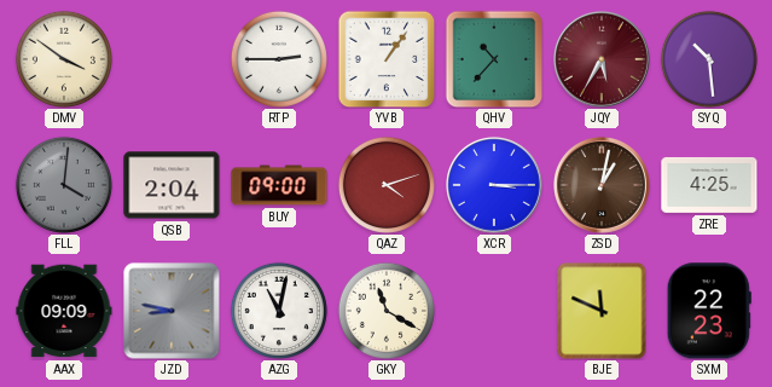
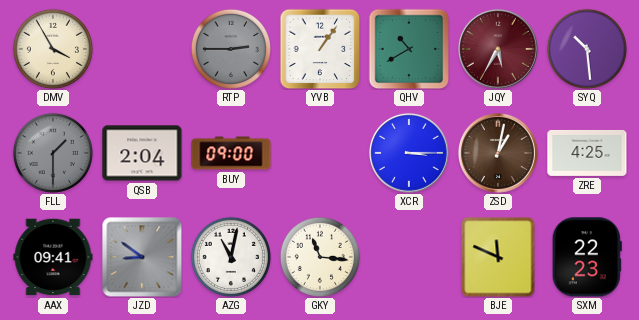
DMV: 3:51 -> 3:55 (53, 49)
RTP dial: white -> grey (231, 49)
QHV: 10:37 -> 10:40 (409, 49)
FLL: 4:01 -> 1:30 (53, 153)
QAZ: 4:12 -> none (387, 185)
AAX: 09:09 -> 09:41 (53, 257)
JZD: 8:47 -> 8:51 (142, 257)
GKY: 11:20 -> 11:16 (320, 257)
